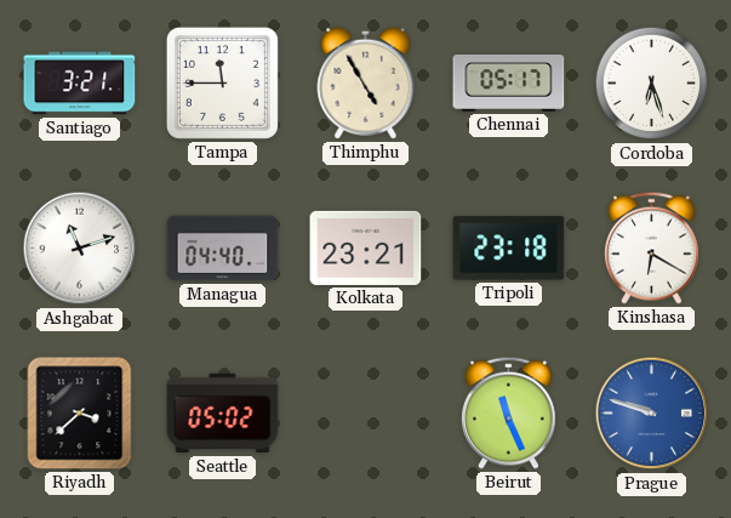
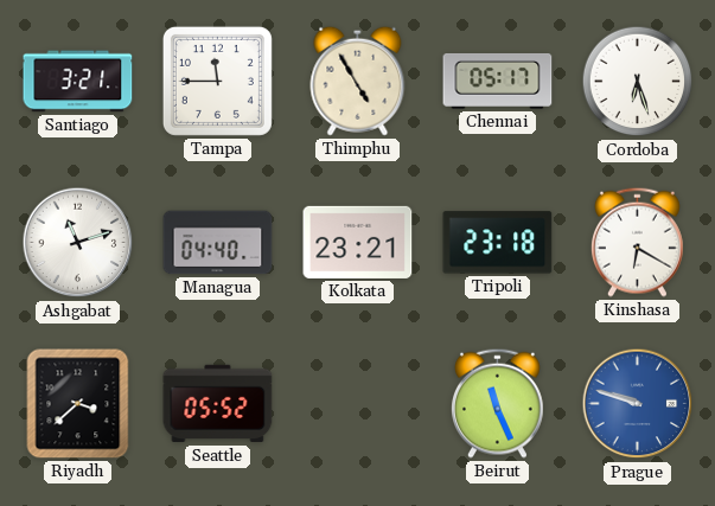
Seattle: 05:02 -> 05:52 (218, 404)
